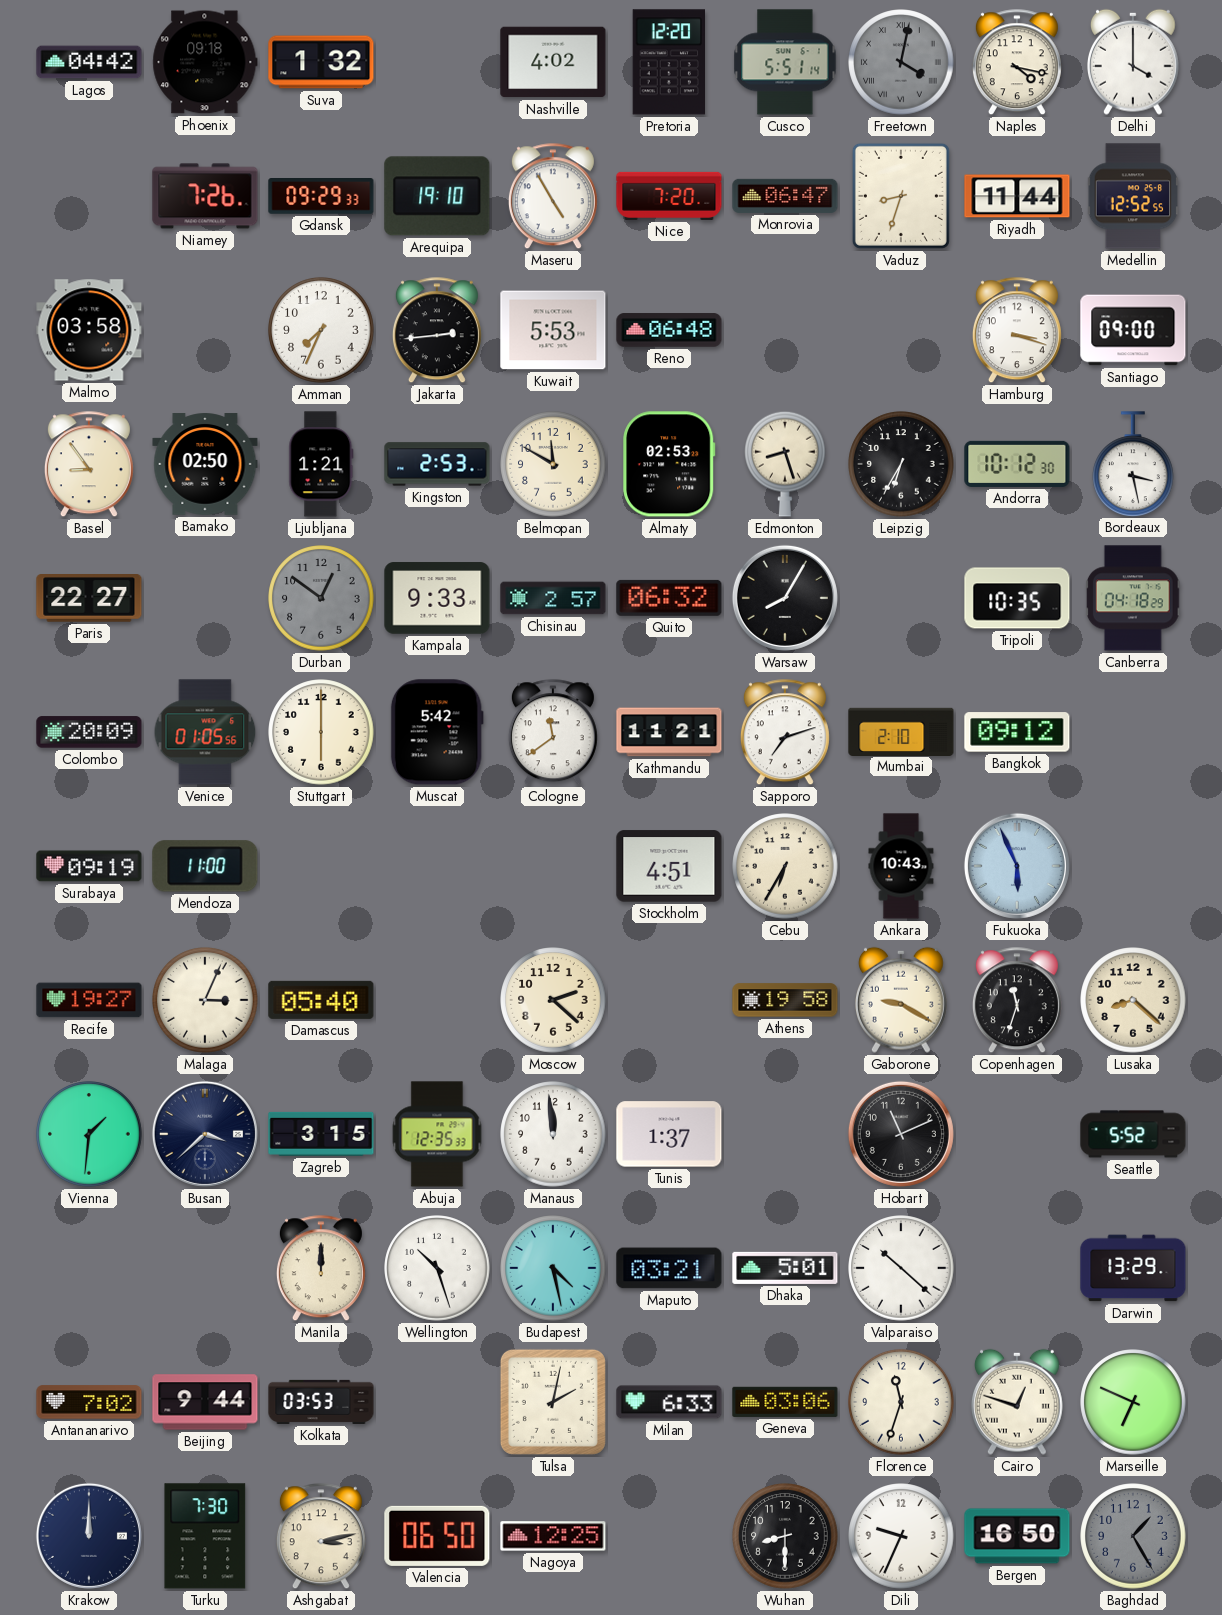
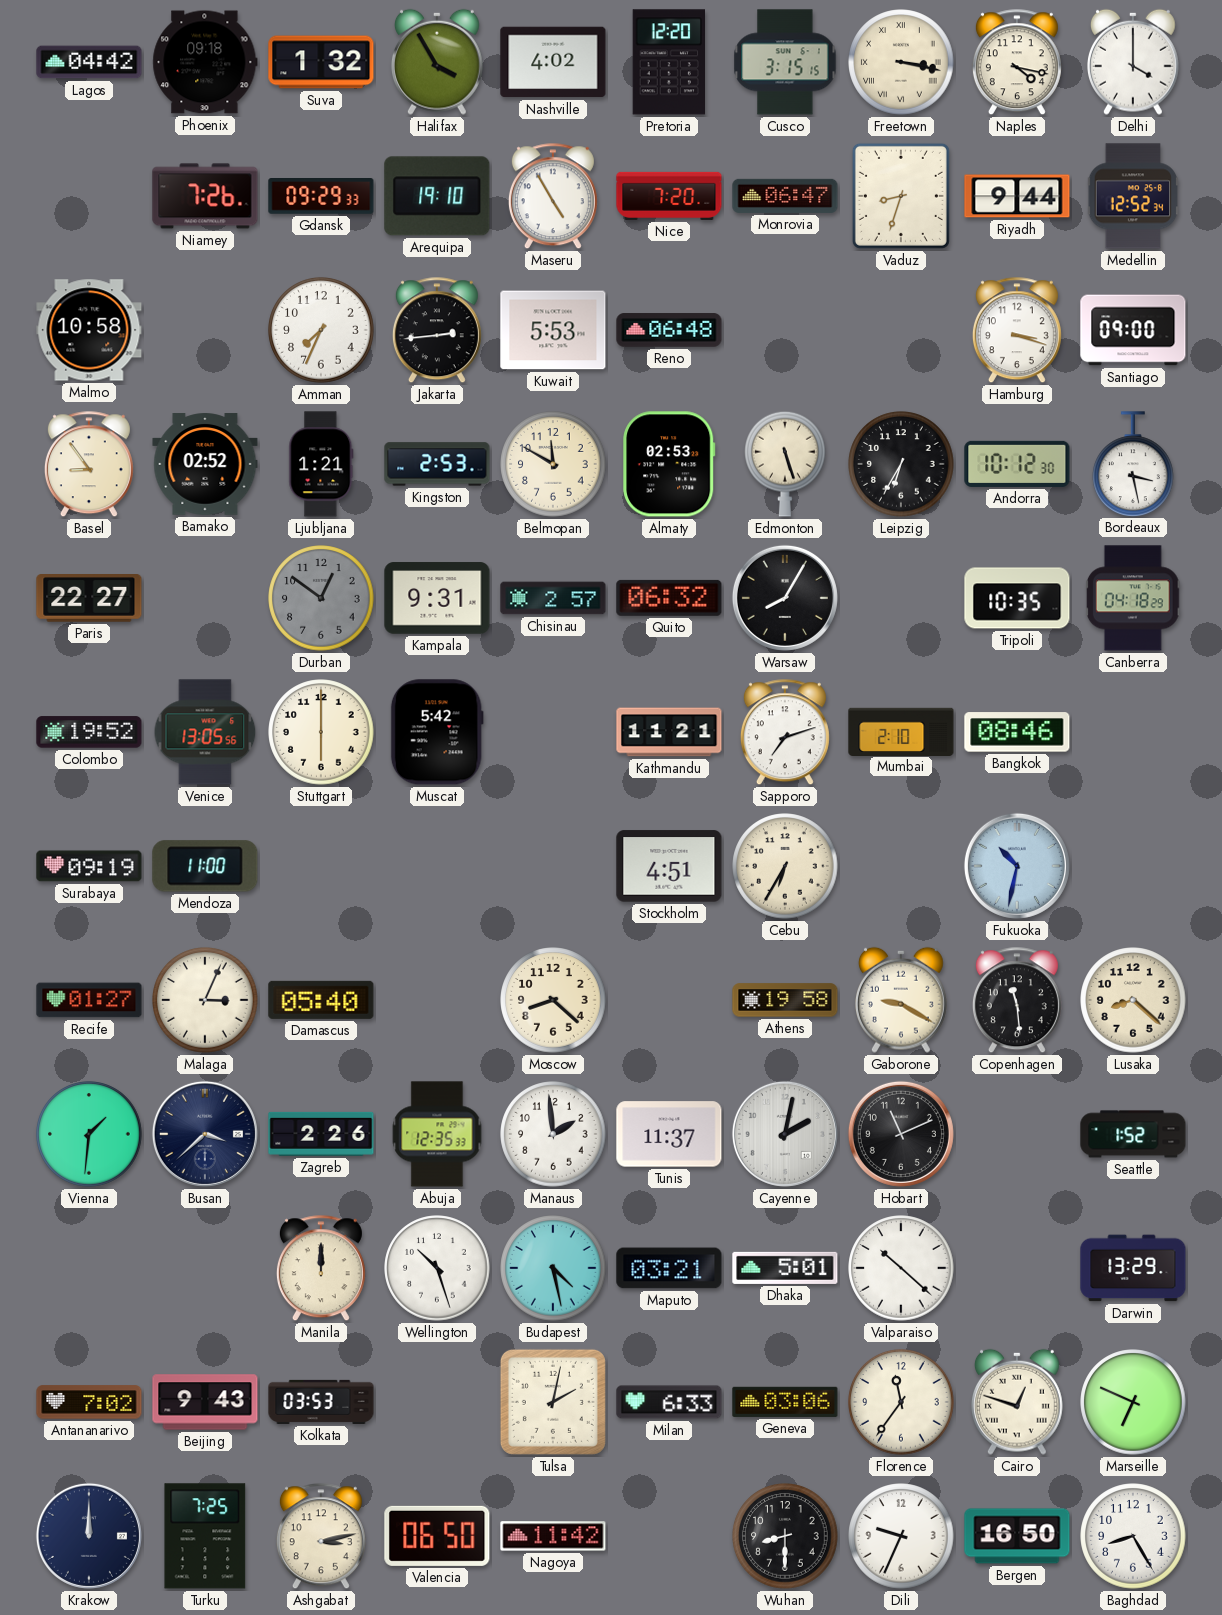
Halifax: none -> 3:55 (437, 62)
Cusco: 5:51 -> 3:15 (785, 62)
Freetown: 4:02 -> 3:17 (901, 62)
Freetown dial: grey -> cream (901, 62)
Riyadh: 11:44 -> 9:44 (1017, 196)
Medellin: 12:52:55 -> 12:52:34 (1133, 196)
Malmo: 03:58 -> 10:58 (89, 330)
Bamako: 02:50 -> 02:52 (205, 464)
Edmonton: 8:27 -> 5:27 (786, 464)
Kampala: 9:33 -> 9:31 (437, 598)
Colombo: 20:09 -> 19:52 (89, 732)
Venice: 01:05 -> 13:05 (205, 732)
Cologne: 11:39 -> none (553, 733)
Bangkok: 09:12 -> 08:46 (1017, 732)
Ankara: 10:43 -> none (901, 866)
Fukuoka: 5:56 -> 10:32 (1017, 866)
Recife: 19:27 -> 01:27 (89, 1000)
Moscow: 2:22 -> 8:22 (553, 1000)
Copenhagen: 11:33 -> 11:29 (1017, 1001)
Zagreb: 3:15 -> 2:26 (321, 1134)
Manaus: 11:59 -> 1:59 (553, 1134)
Tunis: 1:37 -> 11:37 (669, 1134)
Cayenne: none -> 2:02 (785, 1134)
Seattle: 5:52 -> 1:52 (1133, 1134)
Beijing: 9:44 -> 9:43 (205, 1402)
Florence: 11:33 -> 11:36 (901, 1402)
Turku: 7:30 -> 7:25 (205, 1536)
Nagoya: 12:25 -> 11:42 (553, 1536)
Baghdad: 1:25 -> 8:25 (1133, 1536)
Baghdad dial: grey -> white (1133, 1536)
